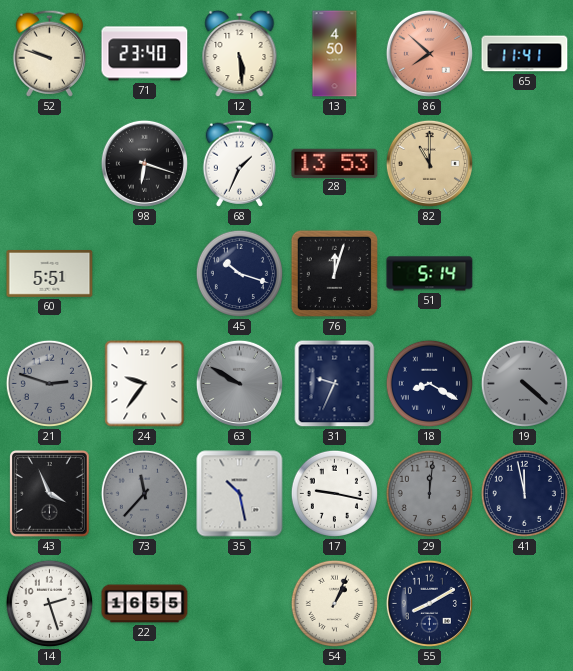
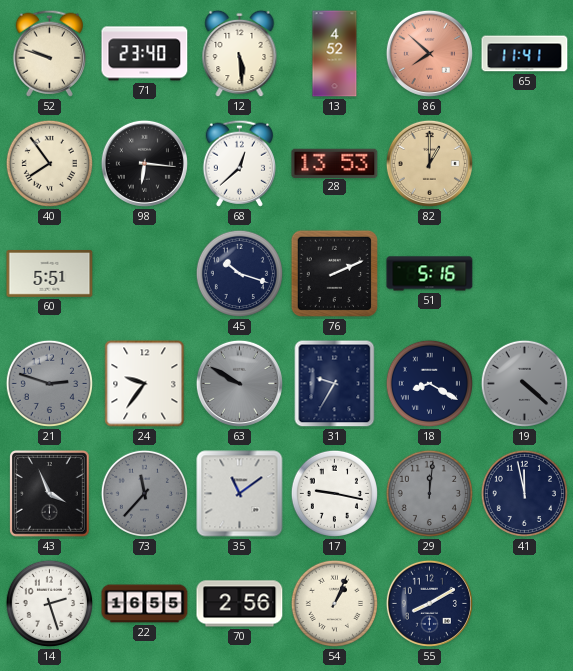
13: 4:50 -> 4:52 (335, 54)
40: none -> 7:54 (49, 163)
98: 6:18 -> 6:16 (144, 163)
68: 1:34 -> 12:38 (239, 163)
82: 11:00 -> 1:00 (429, 163)
76: 12:03 -> 2:11 (334, 273)
51: 5:14 -> 5:16 (430, 274)
31: 9:34 -> 9:35 (335, 384)
35: 10:28 -> 11:09 (240, 494)
70: none -> 2:56 (240, 604)
